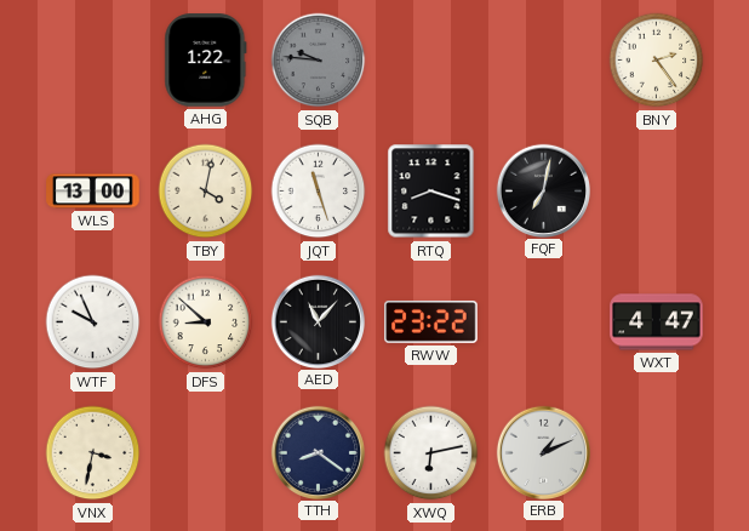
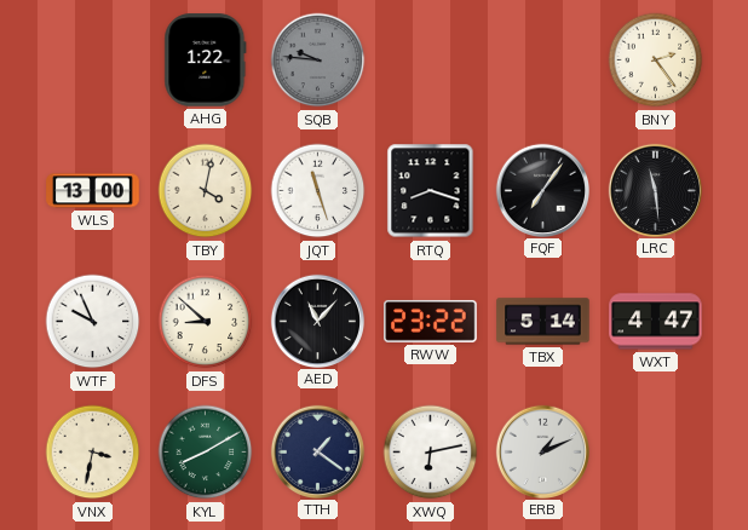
FQF: 7:02 -> 7:06 (542, 190)
LRC: none -> 11:29 (655, 190)
TBX: none -> 5:14 (543, 322)
KYL: none -> 8:10 (206, 453)
TTH: 8:21 -> 1:21 (317, 451)
